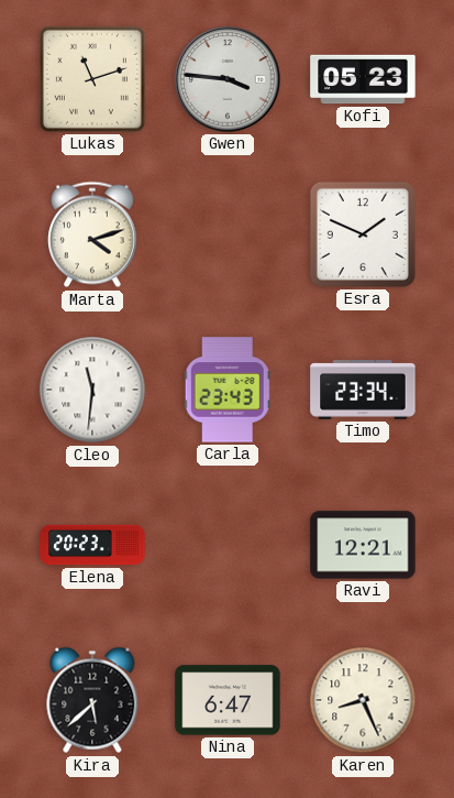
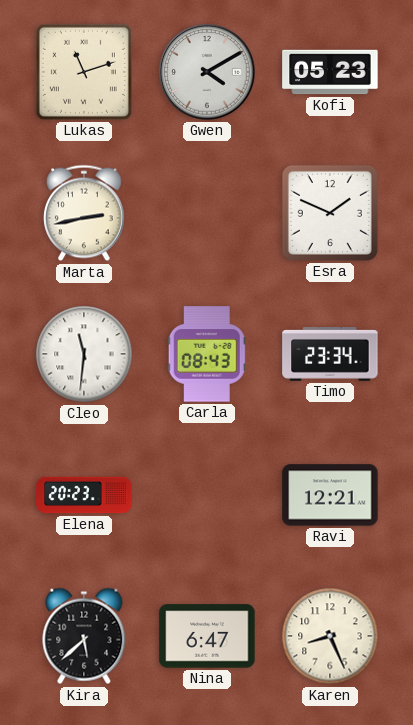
Gwen: 3:46 -> 4:10 (207, 72)
Marta: 4:12 -> 2:43 (85, 213)
Carla: 23:43 -> 08:43 (207, 354)
